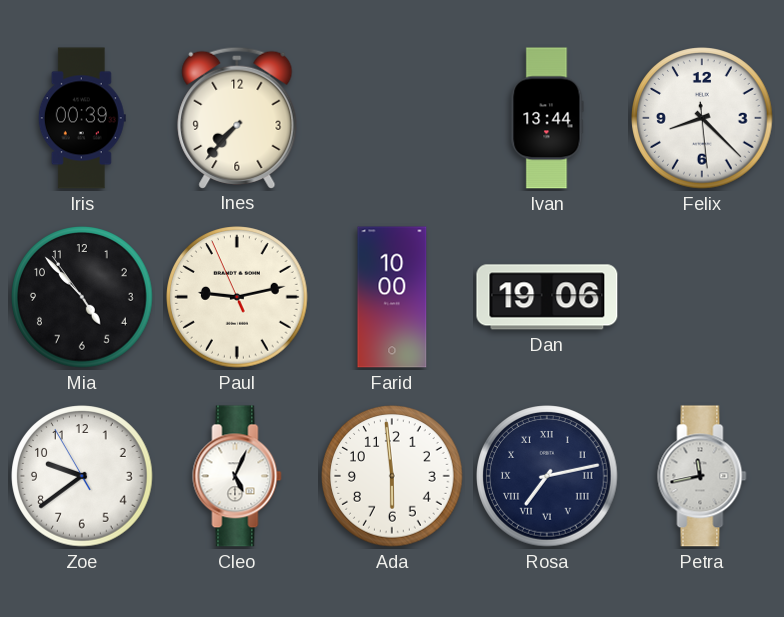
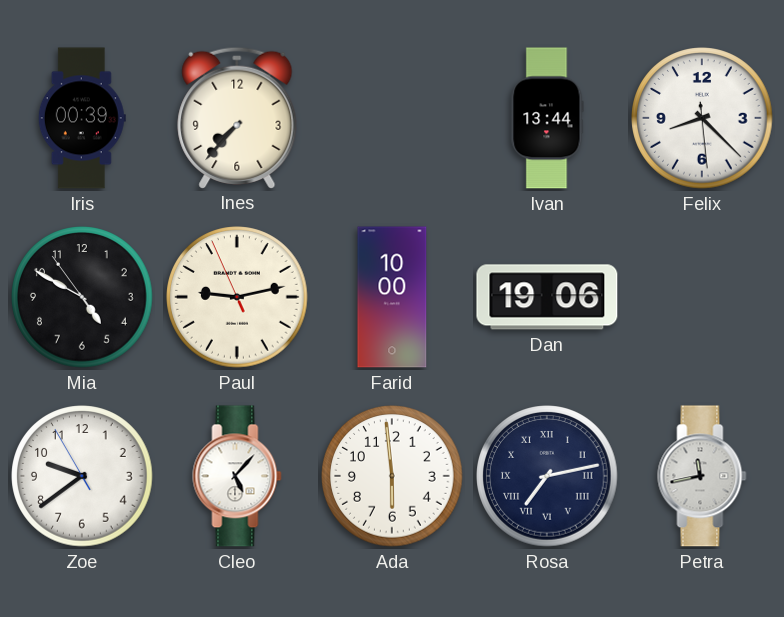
Mia: 4:52 -> 4:49 (82, 297)
Cleo: 5:04 -> 5:07 (237, 476)
